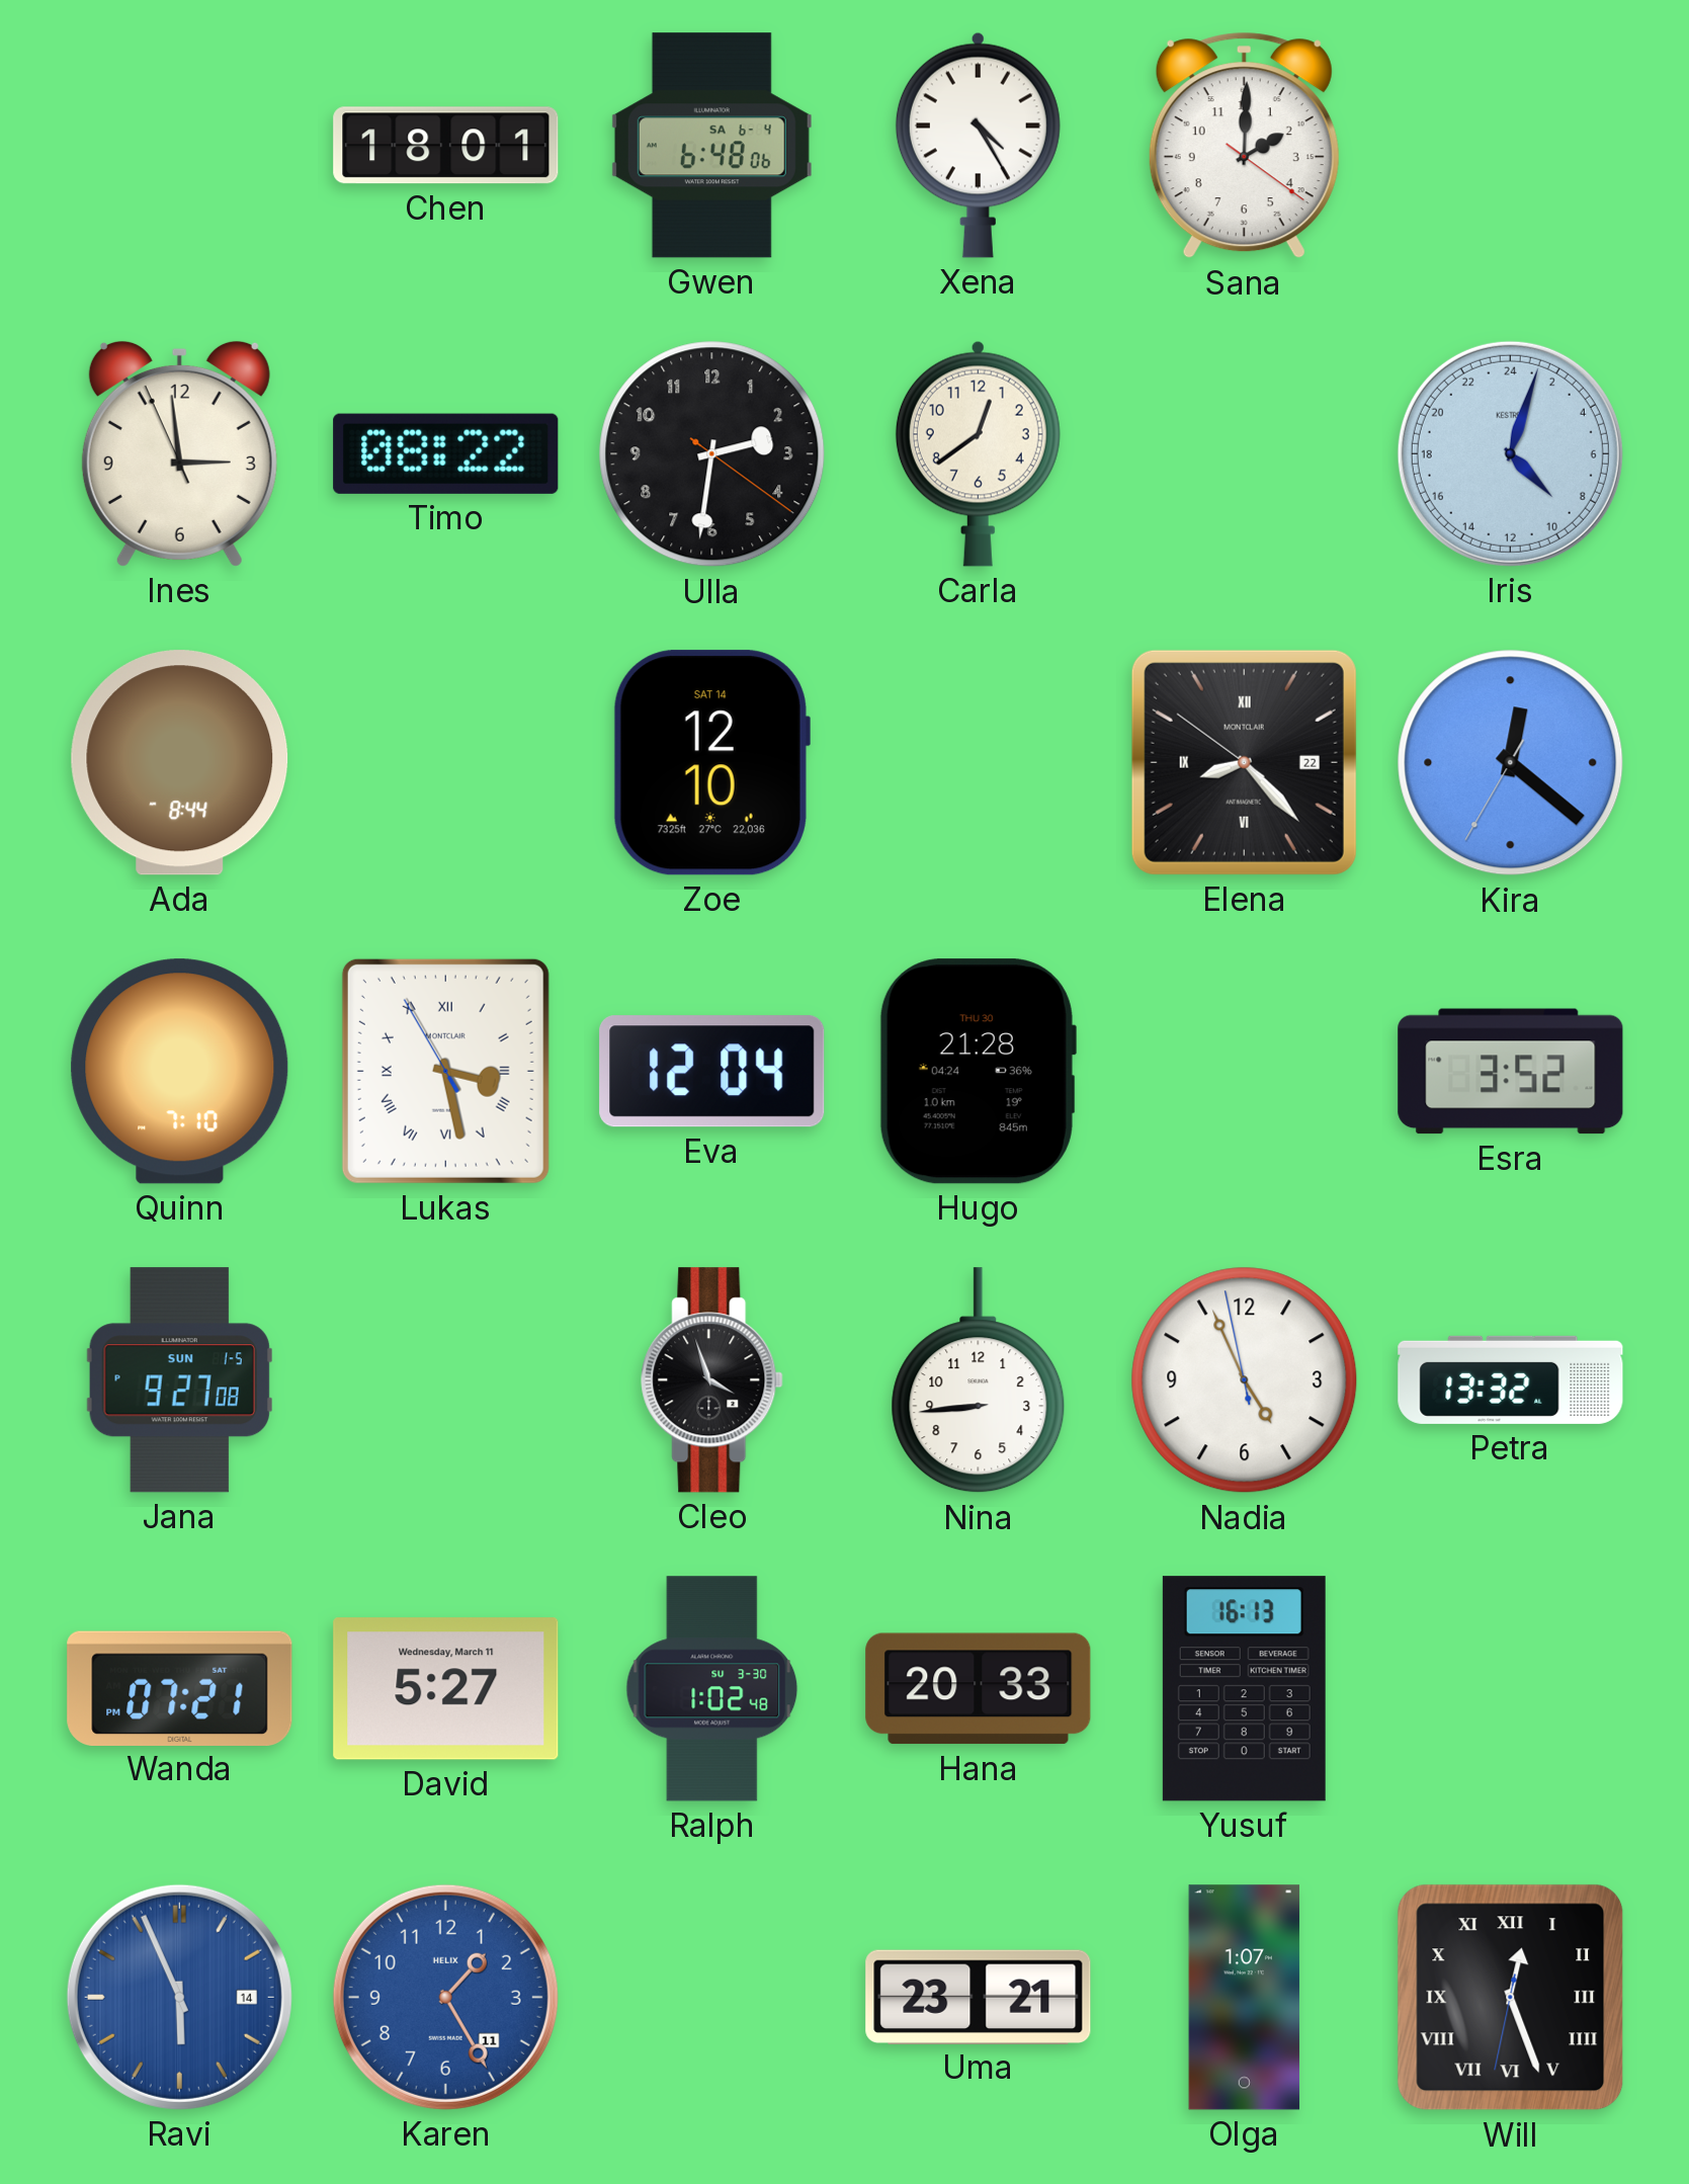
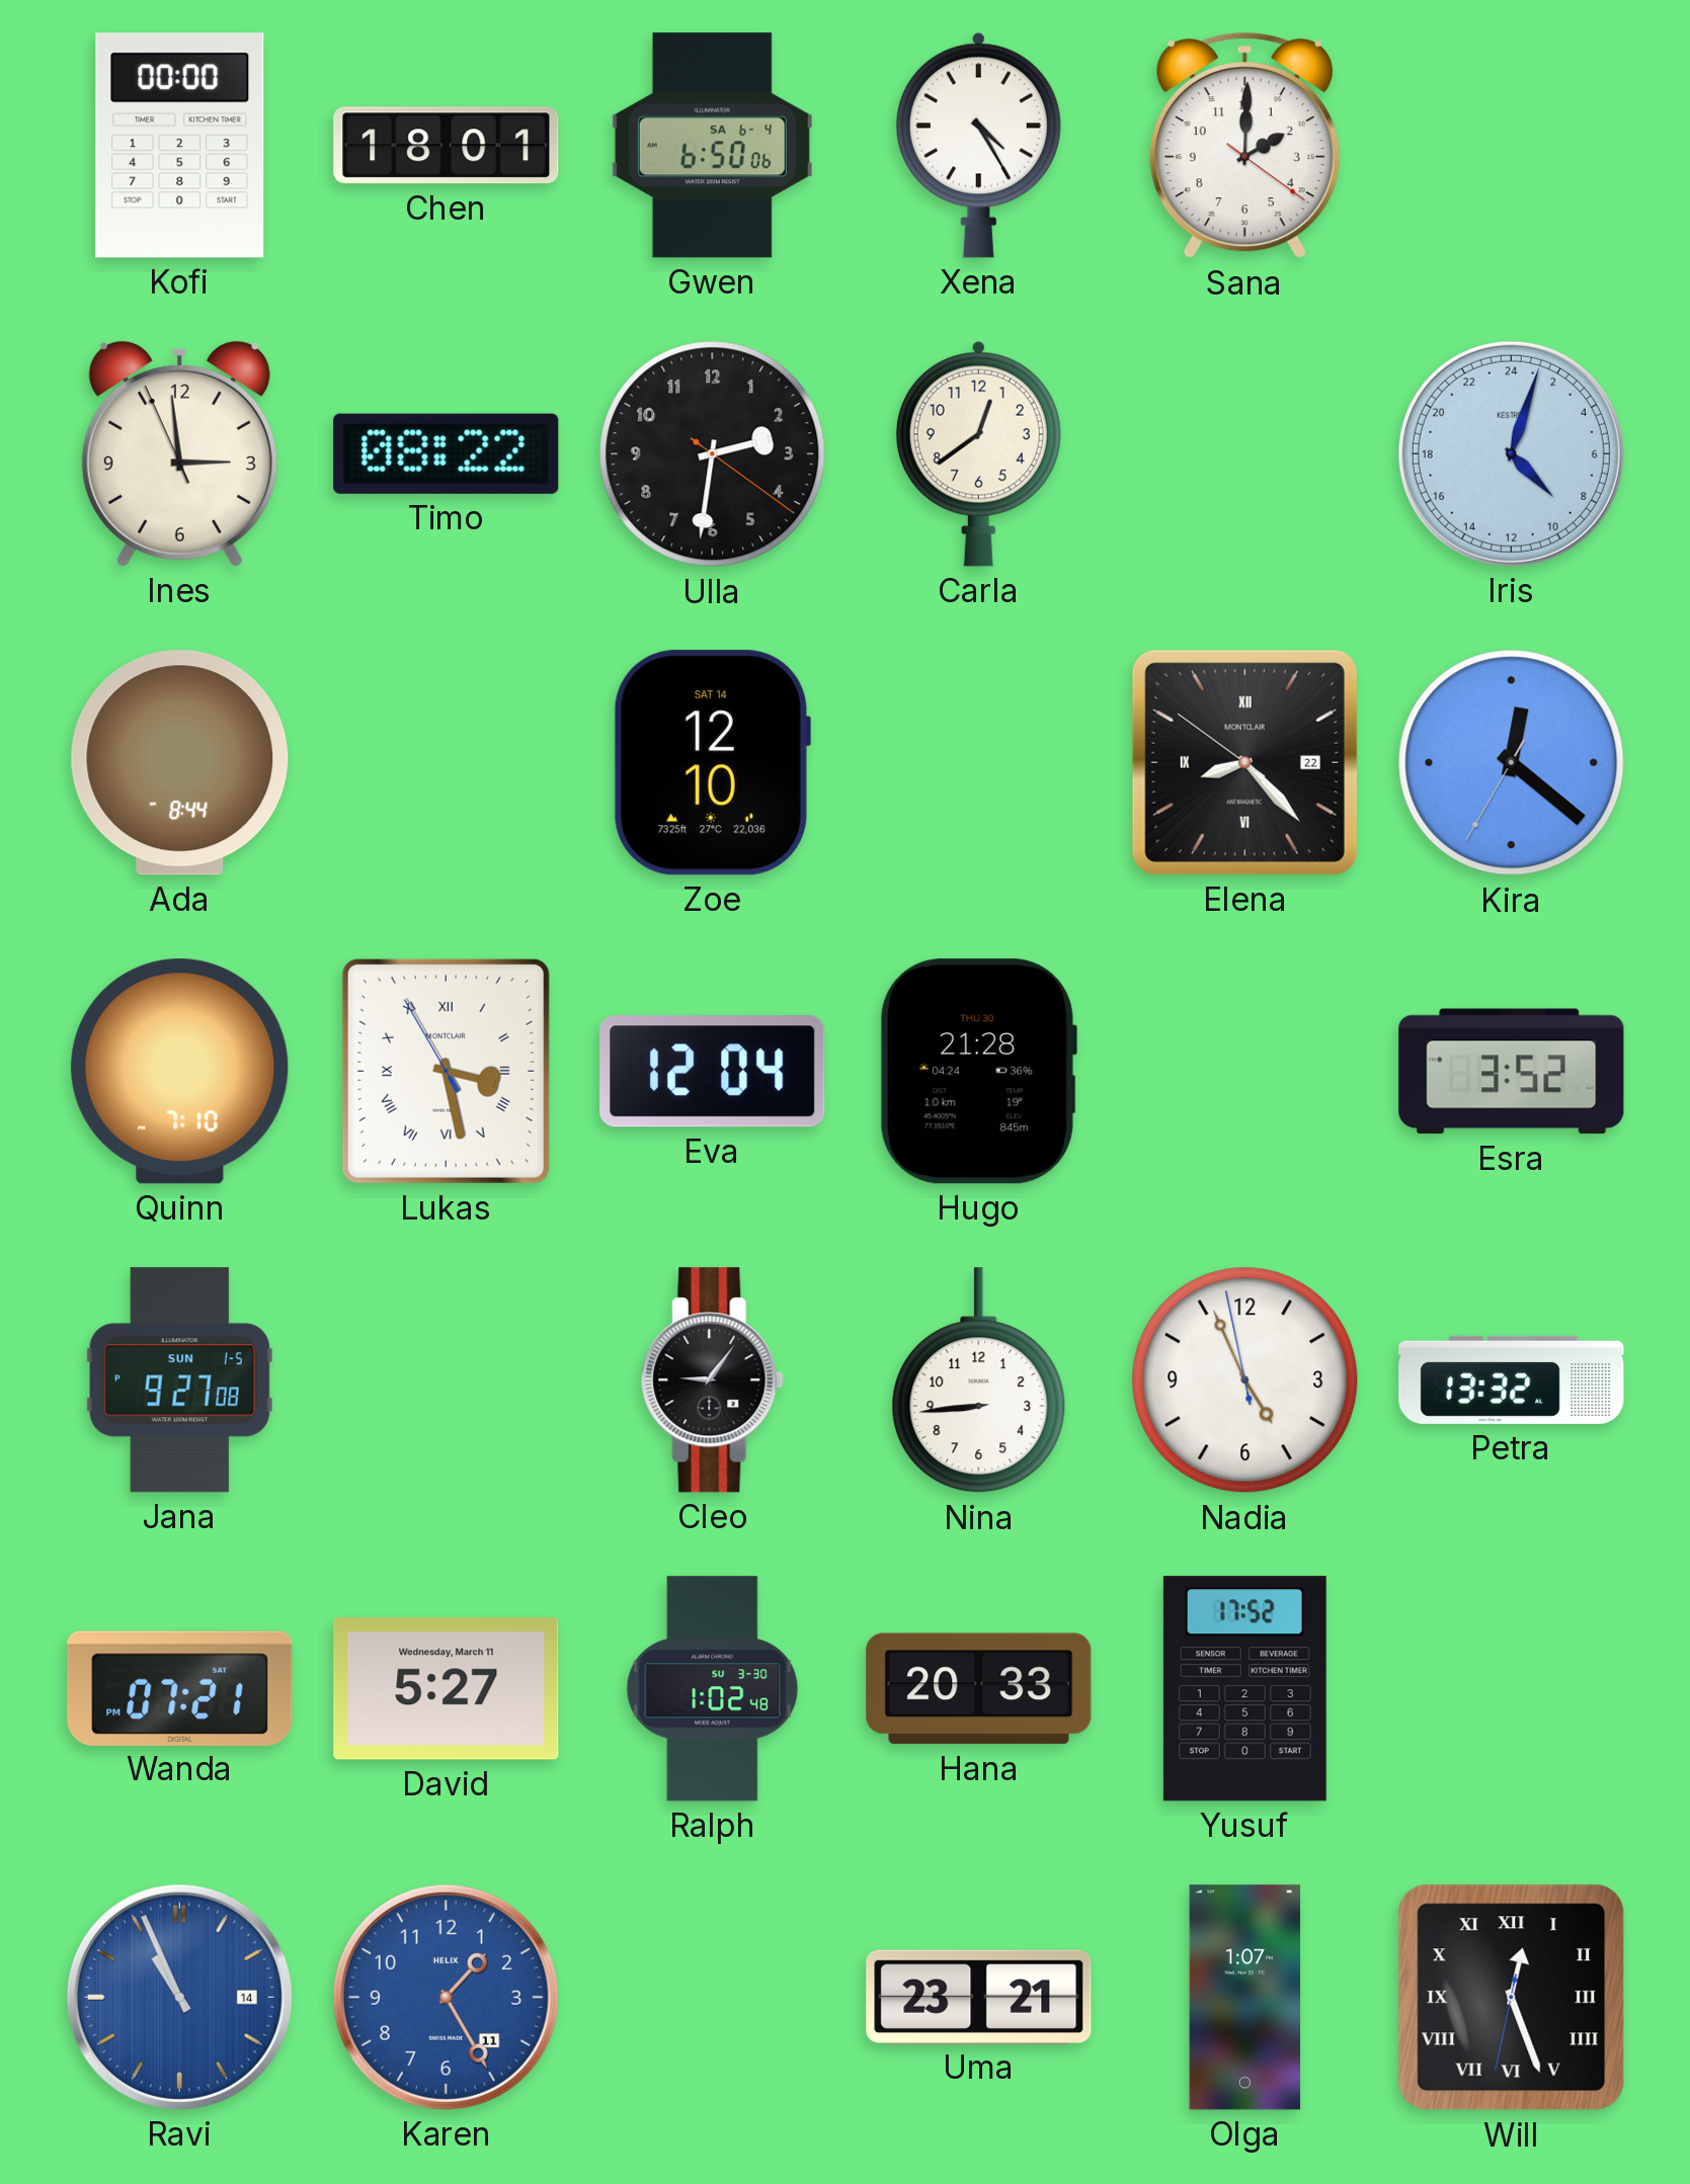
Kofi: none -> 00:00 (180, 146)
Gwen: 6:48 -> 6:50 (712, 146)
Cleo: 3:57 -> 9:06 (713, 1380)
Yusuf: 16:13 -> 17:52 (1244, 1689)
Ravi: 5:56 -> 10:56 (179, 1997)
